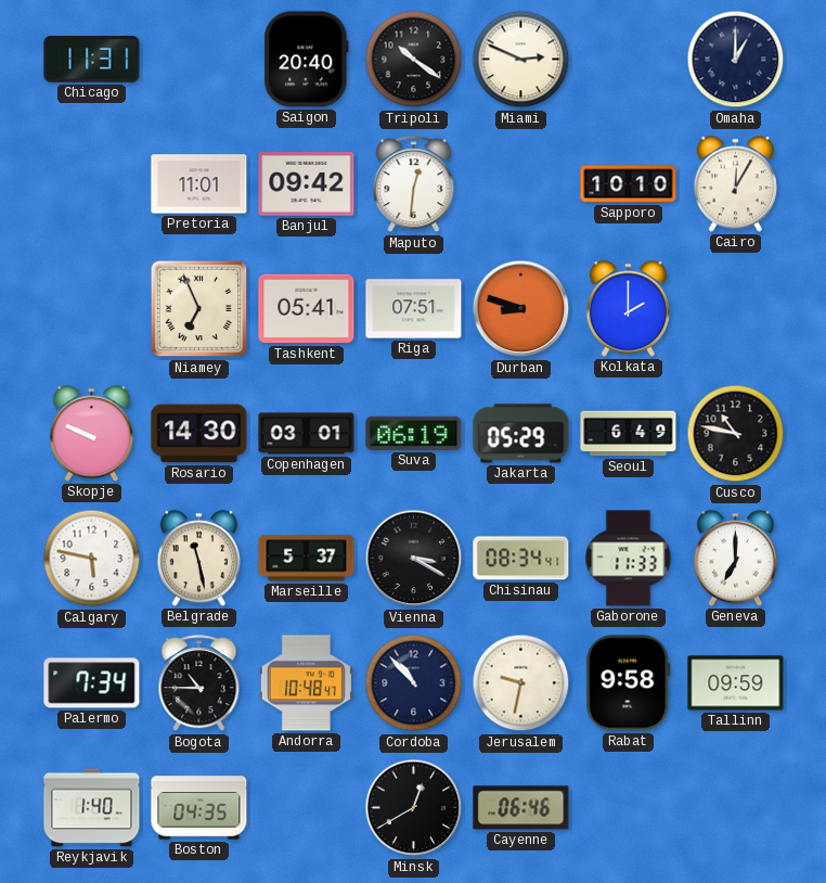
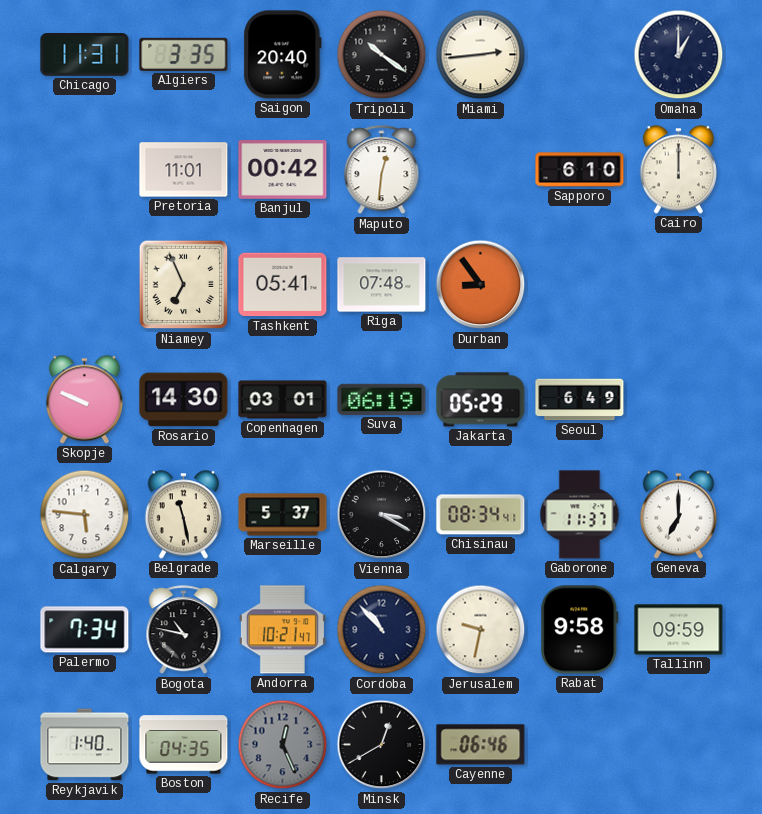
Algiers: none -> 3:35 (184, 54)
Miami: 2:49 -> 2:44 (481, 55)
Banjul: 09:42 -> 00:42 (283, 170)
Sapporo: 10:10 -> 6:10 (580, 170)
Cairo: 12:05 -> 12:00 (678, 170)
Riga: 07:51 -> 07:48 (382, 285)
Durban: 8:48 -> 8:54 (481, 285)
Kolkata: 2:00 -> none (628, 309)
Cusco: 10:47 -> none (736, 434)
Calgary: 5:47 -> 5:46 (85, 515)
Gaborone: 11:33 -> 11:37 (580, 515)
Bogota: 10:45 -> 10:47 (184, 630)
Andorra: 10:48 -> 10:21 (282, 630)
Recife: none -> 12:26 (283, 745)
